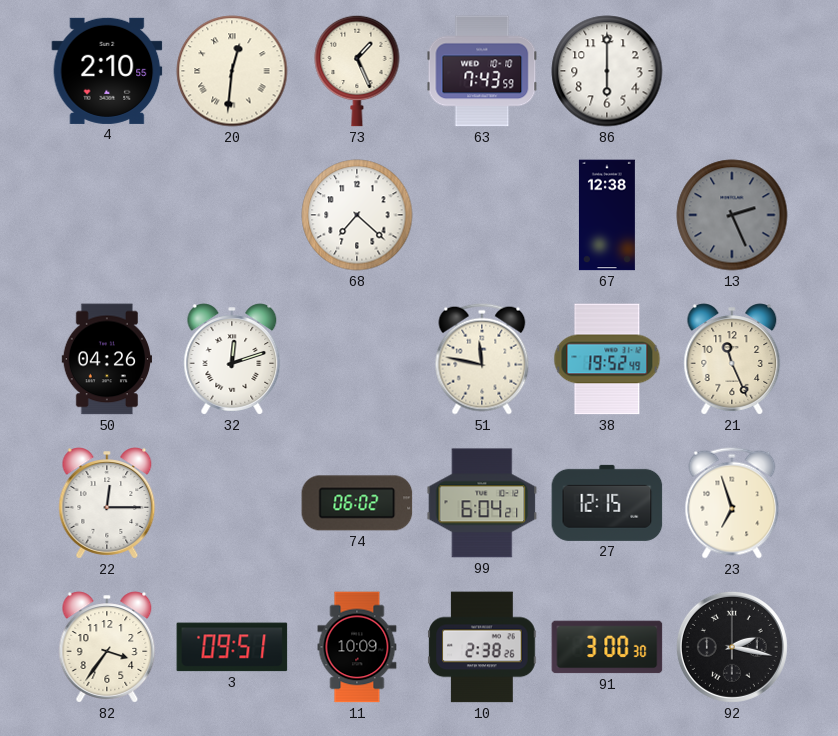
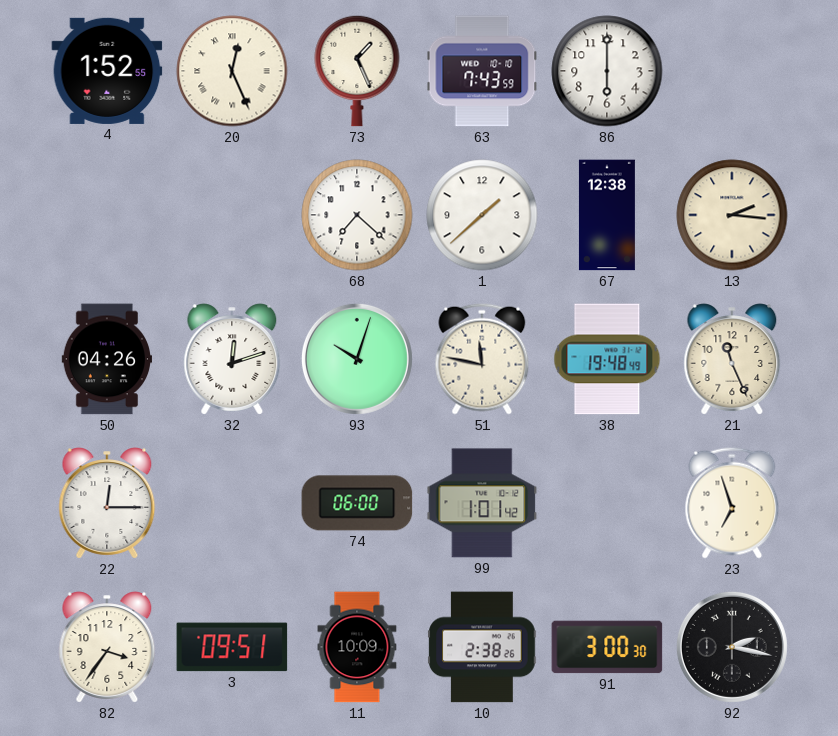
4: 2:10 -> 1:52 (107, 71)
20: 12:31 -> 12:26 (232, 71)
1: none -> 1:38 (482, 215)
13: 2:26 -> 2:16 (732, 215)
13 dial: grey -> cream (732, 215)
93: none -> 10:03 (357, 359)
38: 19:52 -> 19:48 (607, 359)
74: 06:02 -> 06:00 (357, 503)
99: 6:04 -> 1:01 (482, 503)
27: 12:15 -> none (607, 503)
